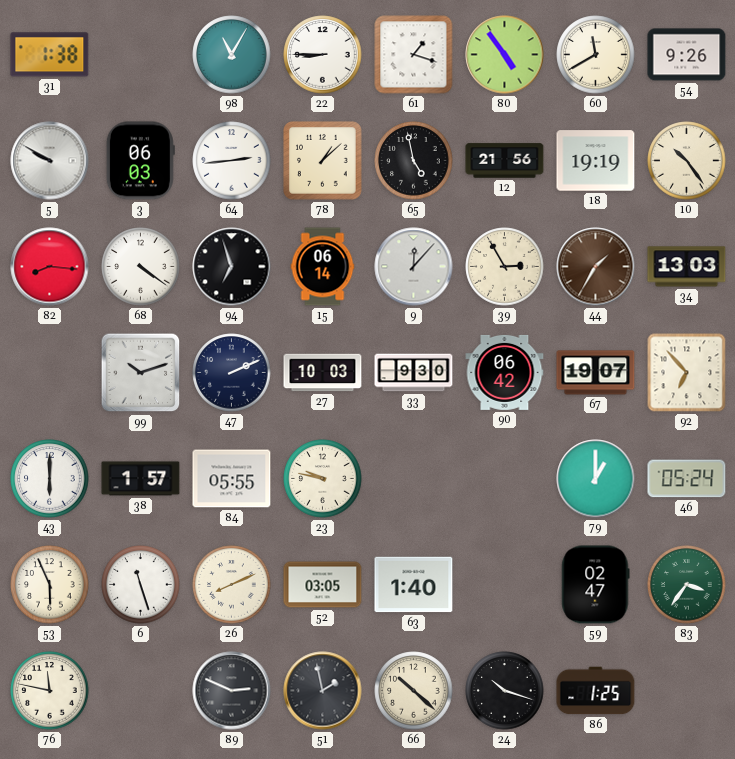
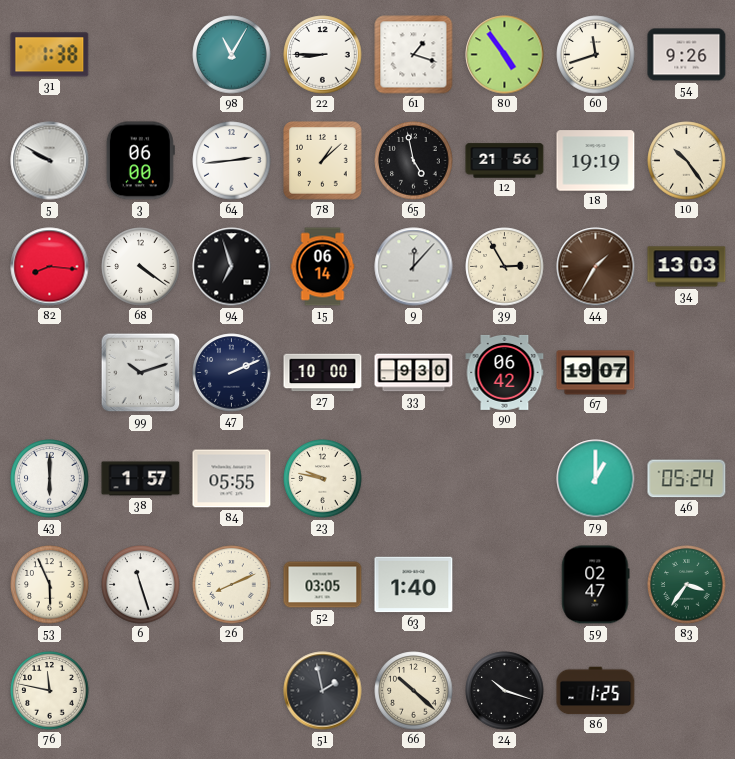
60: 11:40 -> 11:42 (596, 55)
3: 06:03 -> 06:00 (140, 161)
27: 10:03 -> 10:00 (323, 373)
92: 6:53 -> none (687, 373)
89: 2:49 -> none (232, 691)
